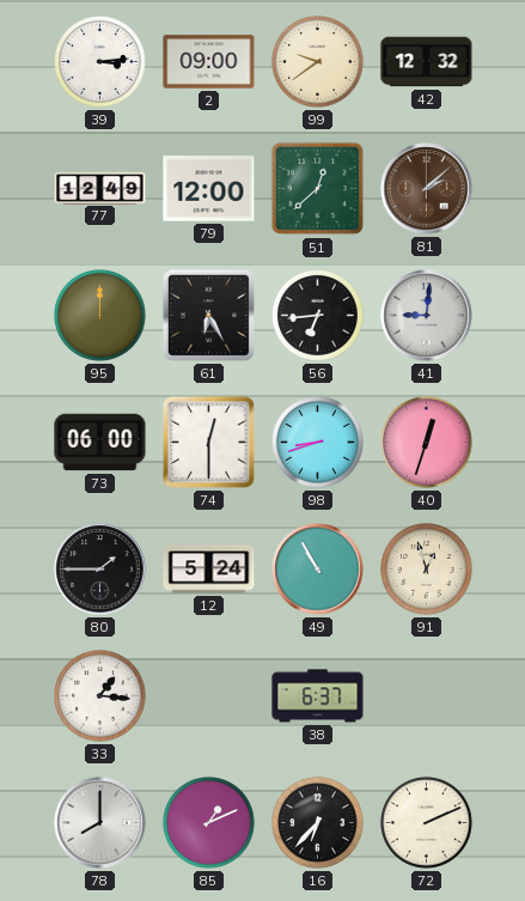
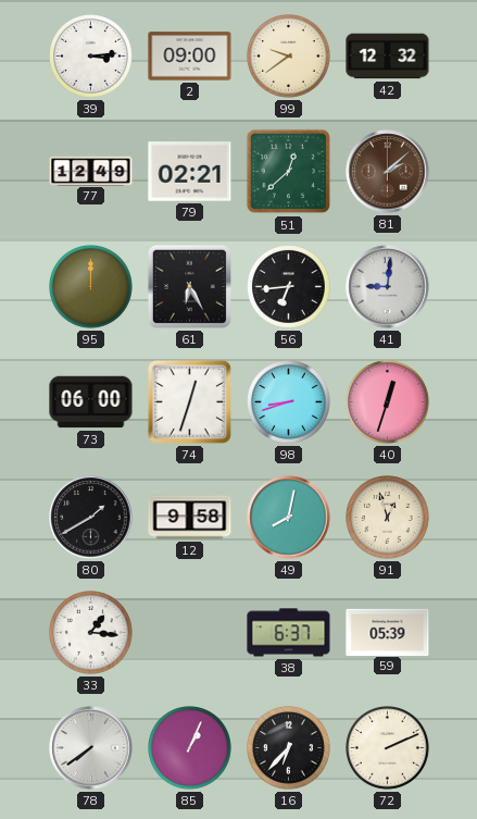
79: 12:00 -> 02:21 (190, 172)
74: 12:30 -> 12:33 (189, 401)
80: 1:45 -> 1:40 (91, 518)
12: 5:24 -> 9:58 (190, 518)
49: 10:55 -> 8:02 (289, 518)
59: none -> 05:39 (388, 632)
78: 8:00 -> 7:39 (91, 748)
85: 1:11 -> 1:04 (190, 748)
